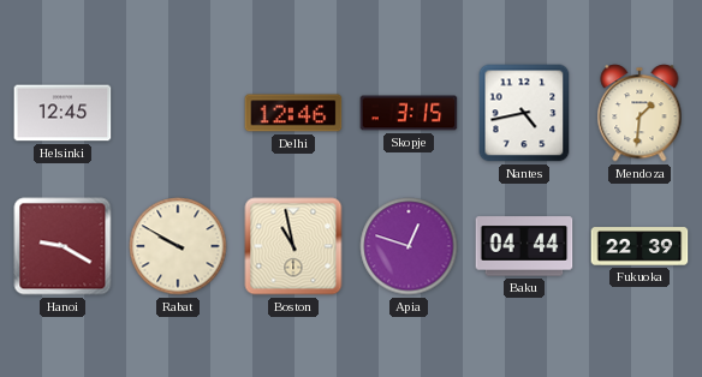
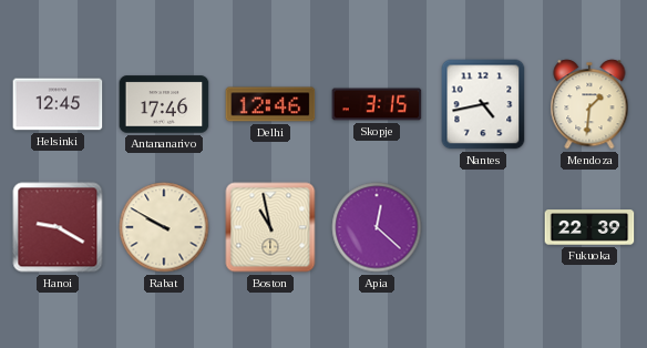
Antananarivo: none -> 17:46 (164, 104)
Apia: 12:48 -> 12:22 (377, 227)
Baku: 04:44 -> none (524, 246)
